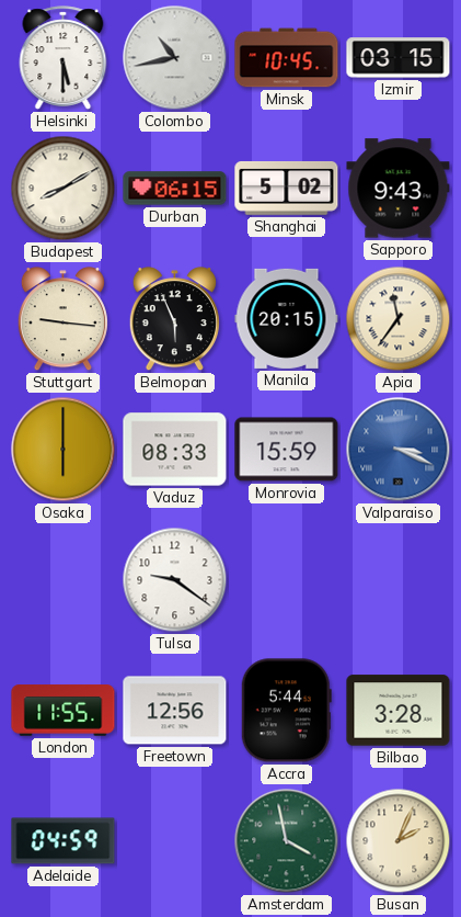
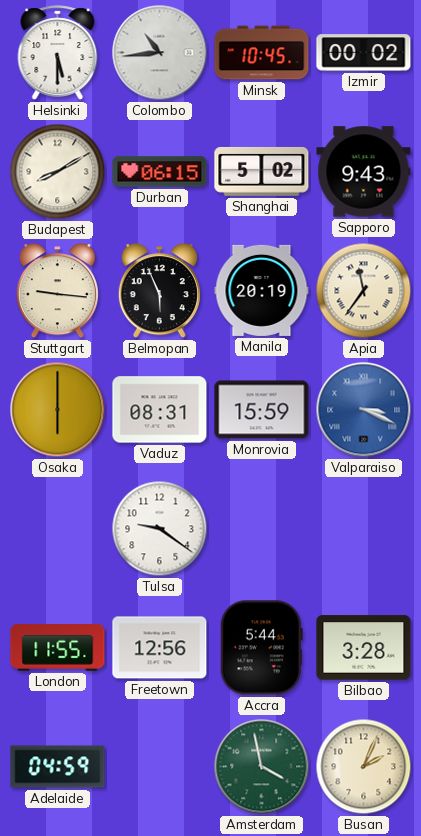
Colombo: 10:43 -> 10:44 (160, 53)
Izmir: 03:15 -> 00:02 (364, 53)
Manila: 20:15 -> 20:19 (262, 290)
Vaduz: 08:33 -> 08:31 (160, 410)
